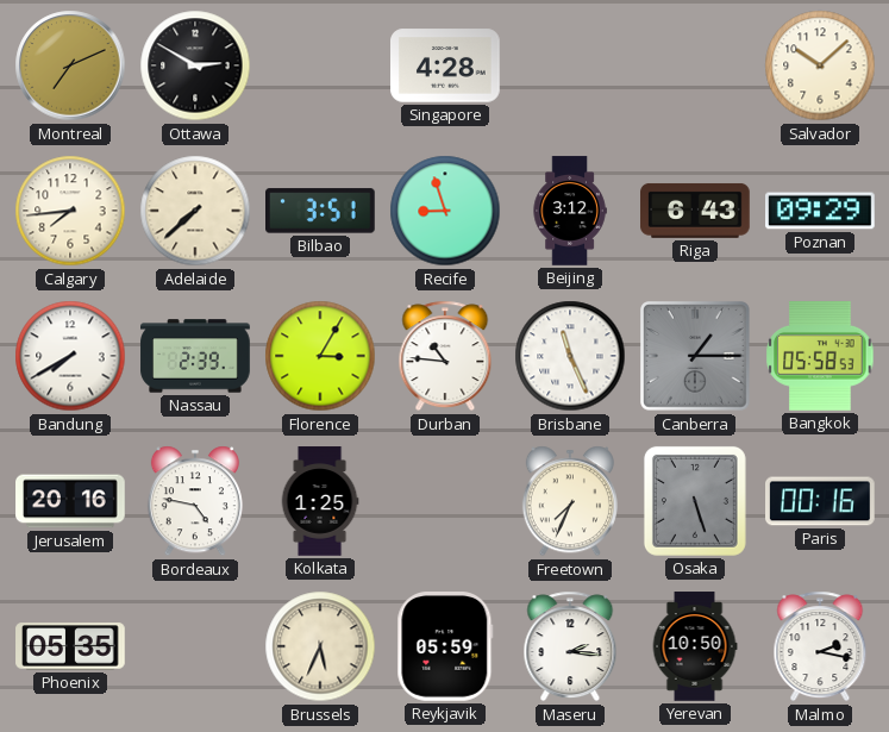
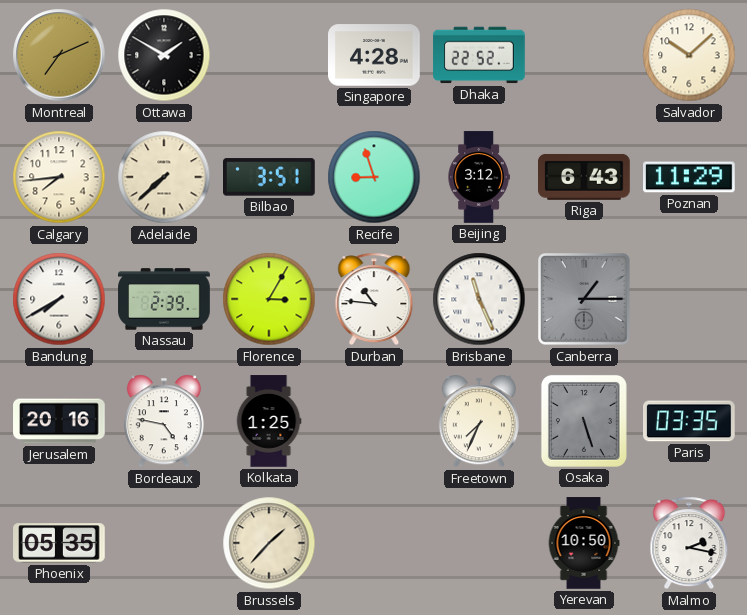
Ottawa: 2:50 -> 1:50 (164, 55)
Dhaka: none -> 22:52 (479, 55)
Poznan: 09:29 -> 11:29 (690, 177)
Bangkok: 05:58 -> none (820, 357)
Paris: 00:16 -> 03:35 (690, 421)
Brussels: 5:34 -> 1:37 (269, 543)
Reykjavik: 05:59 -> none (445, 647)
Maseru: 2:16 -> none (570, 646)
